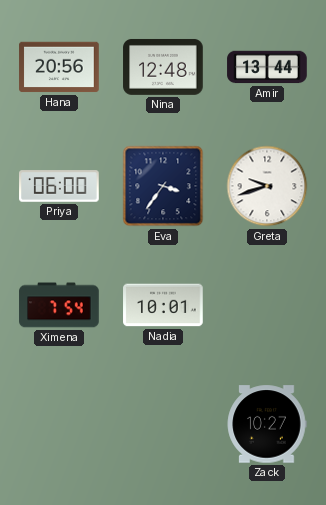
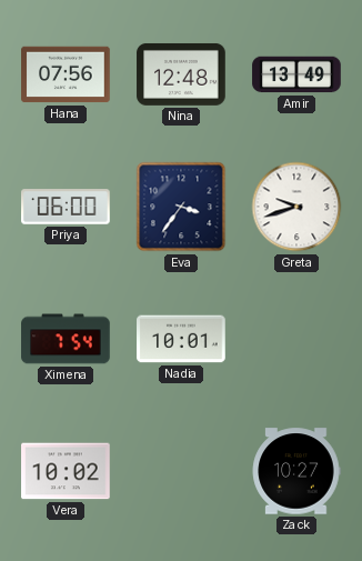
Hana: 20:56 -> 07:56 (66, 74)
Amir: 13:44 -> 13:49 (296, 74)
Vera: none -> 10:02 (66, 471)
